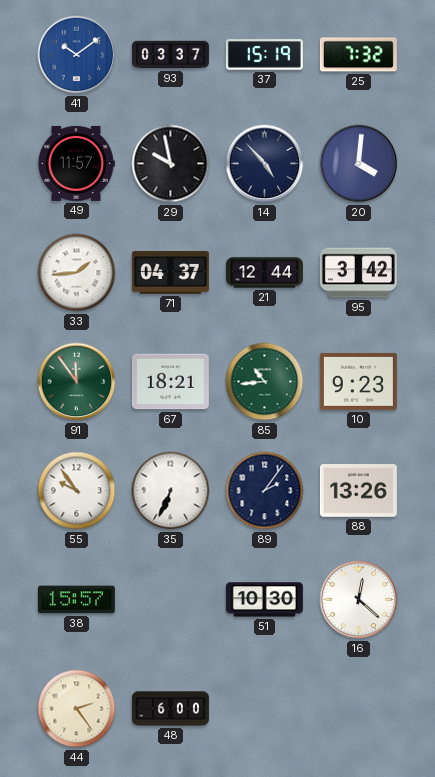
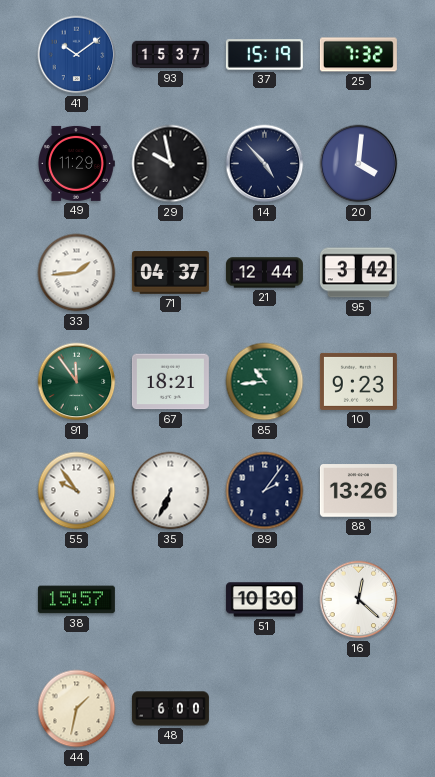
93: 03:37 -> 15:37 (170, 55)
49: 11:57 -> 11:29 (77, 163)
44: 2:24 -> 1:32 (77, 709)
